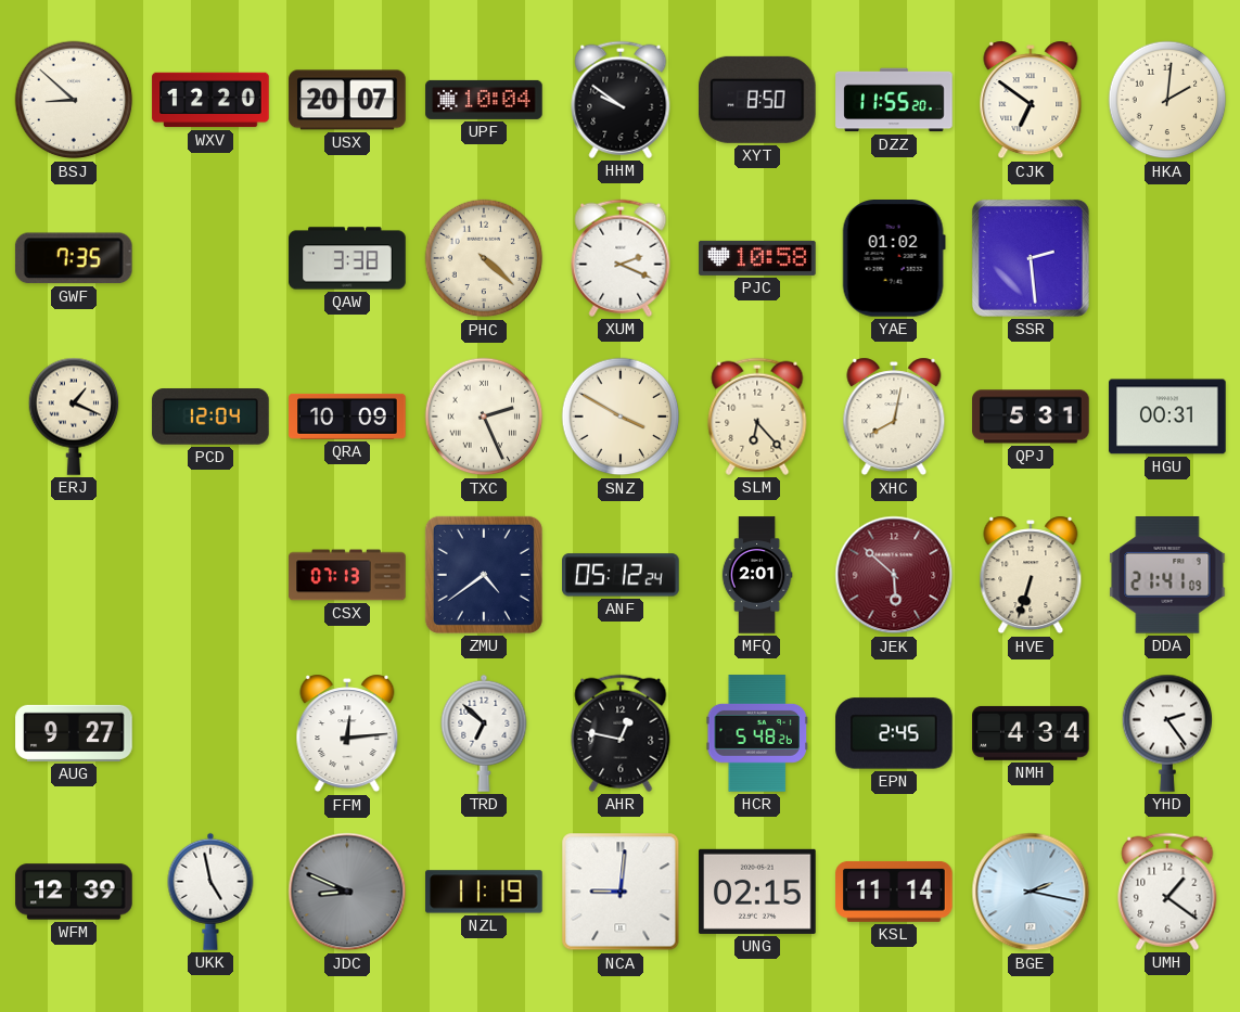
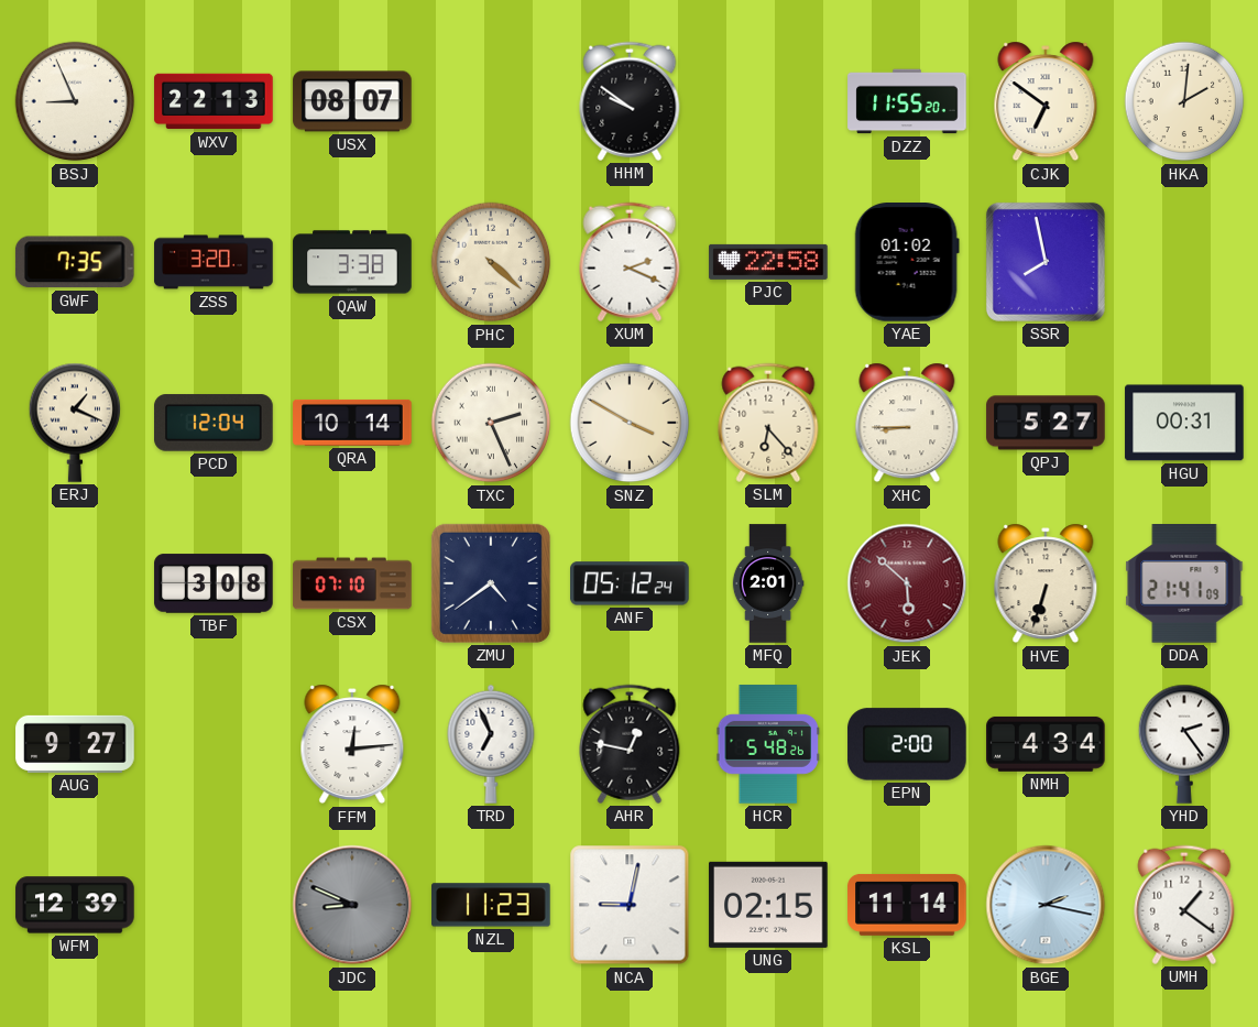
BSJ: 8:52 -> 8:56 (75, 101)
WXV: 12:20 -> 22:13 (214, 101)
USX: 20:07 -> 08:07 (352, 101)
UPF: 10:04 -> none (484, 100)
XYT: 8:50 -> none (757, 100)
ZSS: none -> 3:20 (214, 262)
PJC: 10:58 -> 22:58 (768, 262)
SSR: 2:29 -> 7:58 (1046, 262)
QRA: 10:09 -> 10:14 (352, 423)
XHC: 8:02 -> 8:45 (907, 423)
QPJ: 5:31 -> 5:27 (1046, 423)
TBF: none -> 3:08 (214, 583)
CSX: 07:13 -> 07:10 (352, 583)
TRD: 6:52 -> 6:56 (491, 744)
EPN: 2:45 -> 2:00 (907, 744)
UKK: 4:58 -> none (210, 892)
NZL: 11:19 -> 11:23 (491, 905)
NCA: 9:01 -> 9:02 (630, 905)
